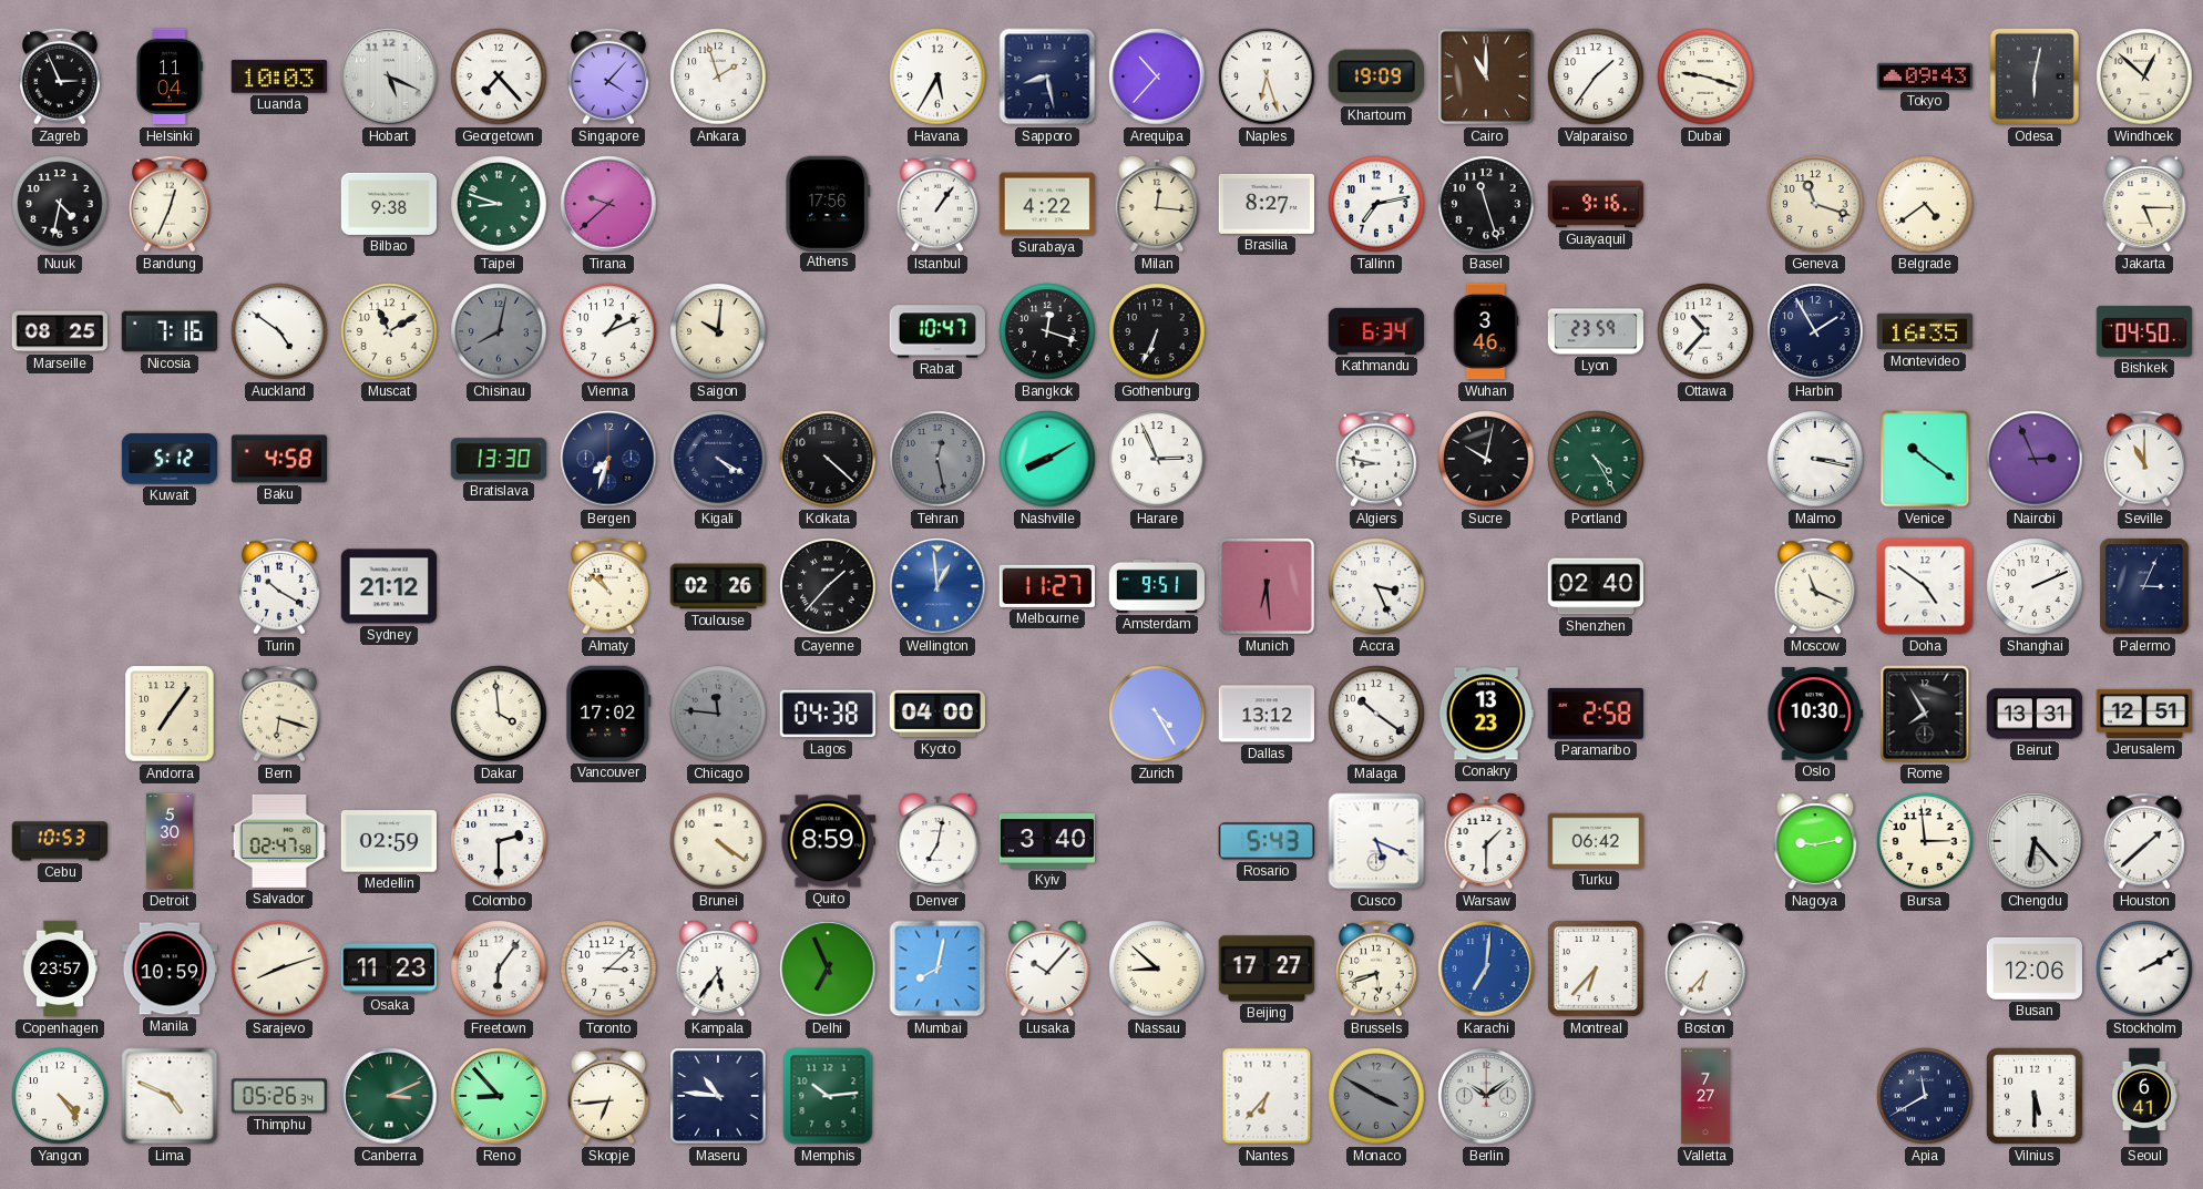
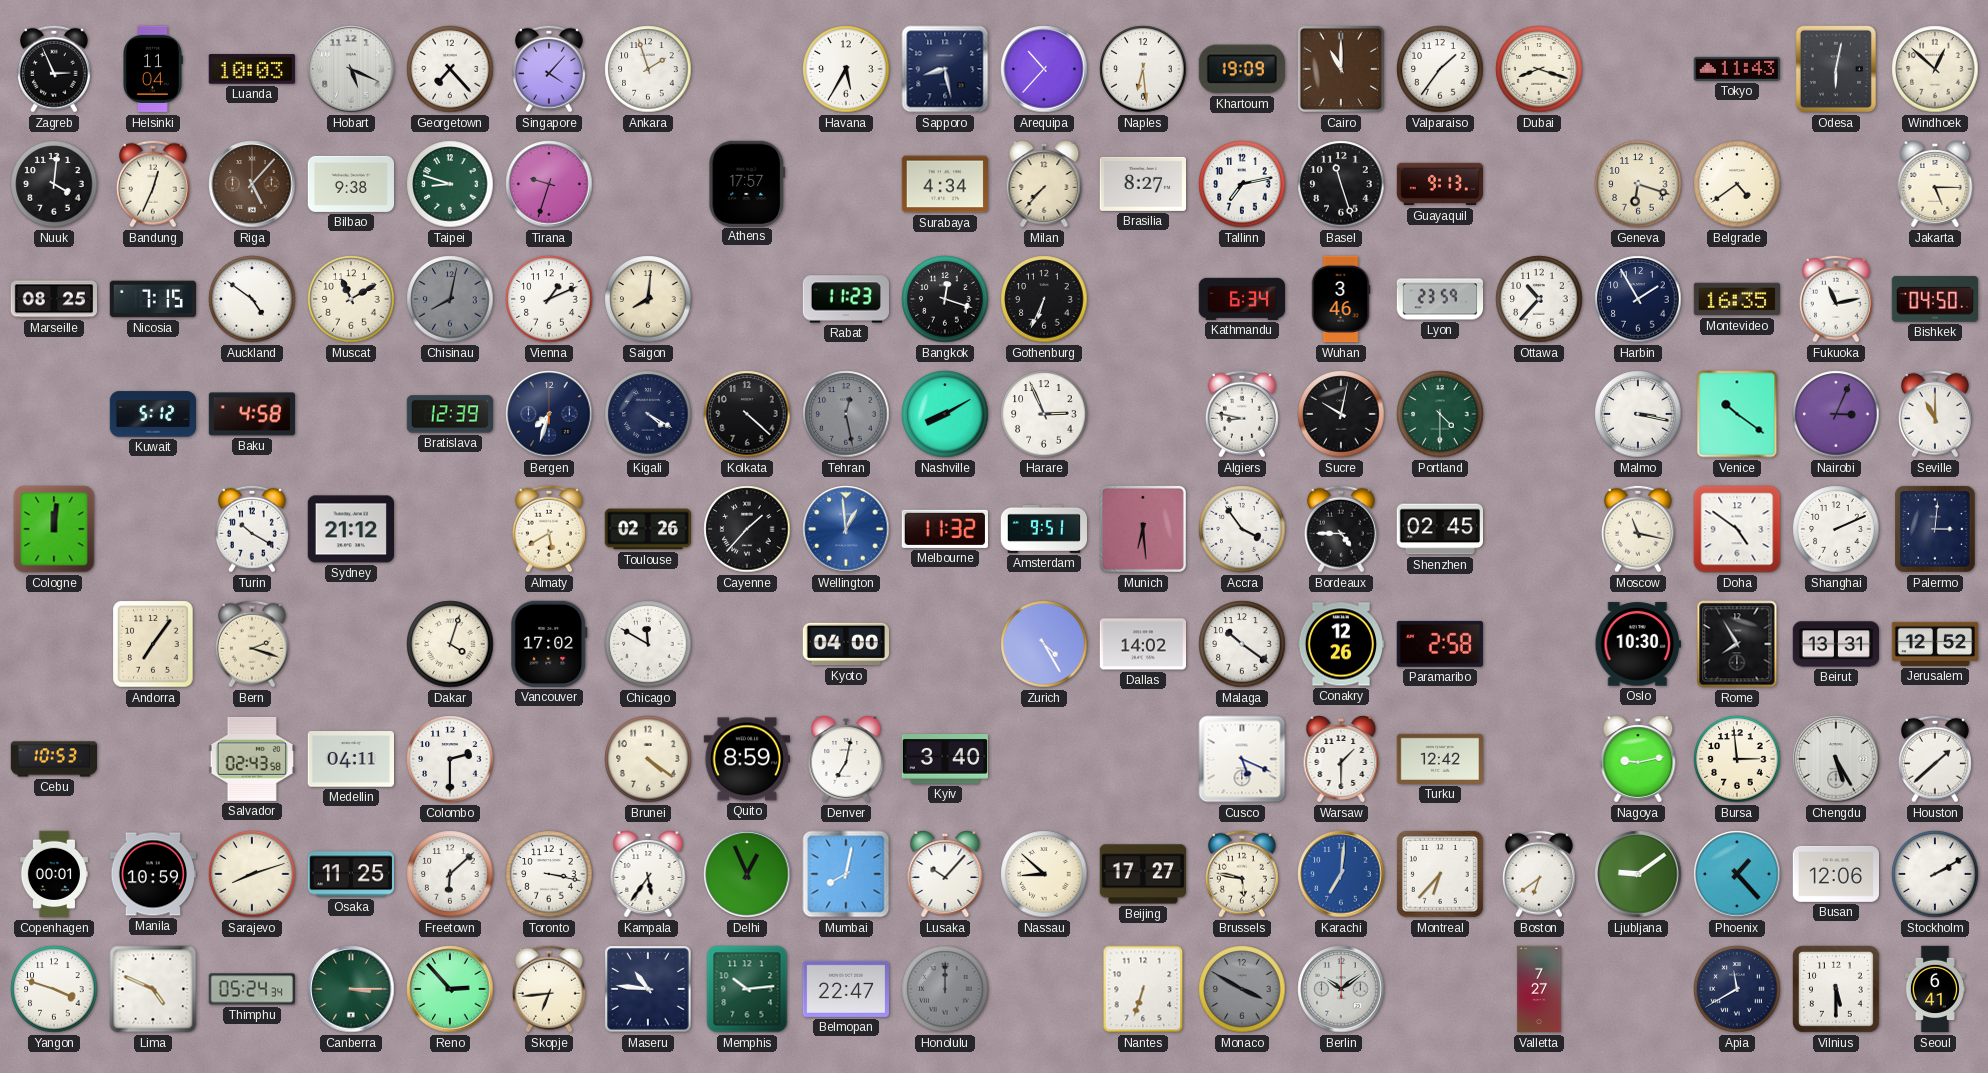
Naples: 6:27 -> 6:29 (1143, 69)
Dubai: 9:18 -> 8:18 (1539, 69)
Tokyo: 09:43 -> 11:43 (1736, 69)
Nuuk: 4:32 -> 4:01 (54, 184)
Riga: none -> 5:07 (252, 184)
Tirana: 9:38 -> 9:33 (549, 184)
Athens: 17:56 -> 17:57 (747, 183)
Istanbul: 1:06 -> none (937, 204)
Surabaya: 4:22 -> 4:34 (944, 184)
Milan: 12:16 -> 7:37 (1044, 185)
Guayaquil: 9:16 -> 9:13 (1440, 184)
Geneva: 11:18 -> 6:18 (1638, 184)
Nicosia: 7:16 -> 7:15 (152, 299)
Saigon: 10:01 -> 8:01 (648, 299)
Rabat: 10:47 -> 11:23 (845, 299)
Fukuoka: none -> 11:13 (1836, 299)
Bratislava: 13:30 -> 12:39 (449, 414)
Portland: 4:25 -> 4:30 (1440, 414)
Nairobi: 2:56 -> 3:04 (1836, 414)
Cologne: none -> 12:01 (54, 529)
Almaty: 10:52 -> 5:40 (549, 529)
Melbourne: 11:27 -> 11:32 (945, 529)
Accra: 3:26 -> 3:54 (1242, 529)
Bordeaux: none -> 4:45 (1341, 529)
Shenzhen: 02:40 -> 02:45 (1439, 529)
Moscow: 11:19 -> 11:17 (1638, 529)
Palermo: 3:04 -> 3:01 (1935, 529)
Bern: 6:18 -> 2:18 (252, 644)
Dakar: 3:59 -> 4:03 (450, 644)
Chicago: 11:46 -> 11:50 (648, 644)
Chicago dial: grey -> white (648, 644)
Lagos: 04:38 -> none (827, 714)
Dallas: 13:12 -> 14:02 (1142, 644)
Conakry: 13:23 -> 12:26 (1341, 644)
Jerusalem: 12:51 -> 12:52 (1935, 644)
Detroit: 5:30 -> none (170, 841)
Salvador: 02:47 -> 02:43 (251, 759)
Medellin: 02:59 -> 04:11 (350, 759)
Rosario: 5:43 -> none (1267, 841)
Turku: 06:42 -> 12:42 (1439, 759)
Chengdu: 6:23 -> 5:25 (1836, 759)
Copenhagen: 23:57 -> 00:01 (54, 874)
Osaka: 11:23 -> 11:25 (350, 874)
Freetown: 6:06 -> 6:08 (450, 874)
Toronto: 3:08 -> 3:17 (549, 874)
Delhi: 6:56 -> 12:56 (747, 874)
Brussels: 5:42 -> 5:47 (1242, 874)
Boston: 6:37 -> 6:39 (1539, 874)
Ljubljana: none -> 9:09 (1638, 874)
Phoenix: none -> 1:23 (1737, 874)
Yangon: 4:24 -> 3:48 (54, 989)
Thimphu: 05:26 -> 05:24 (251, 989)
Canberra: 3:11 -> 3:15 (351, 989)
Reno: 8:53 -> 2:53 (450, 989)
Belmopan: none -> 22:47 (845, 989)
Honolulu: none -> 12:00 (945, 989)
Nantes: 6:37 -> 6:33 (1143, 989)
